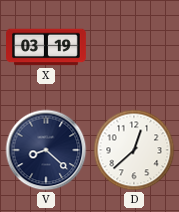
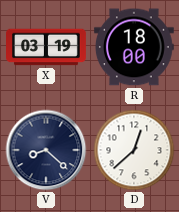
R: none -> 18:00 (134, 47)
